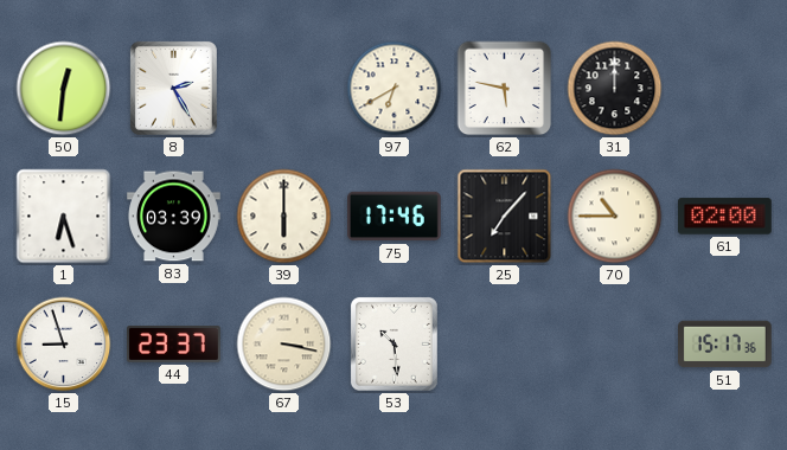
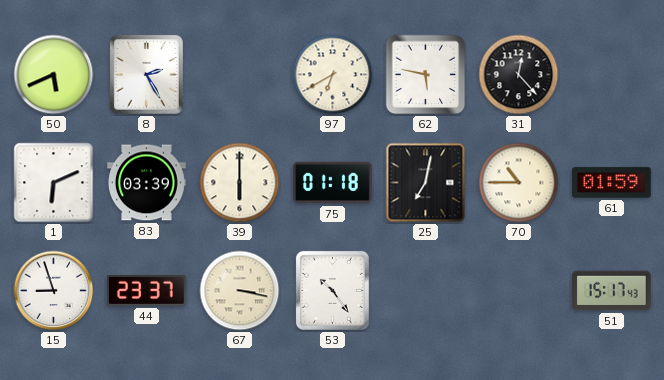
50: 12:31 -> 5:41 (54, 75)
31: 12:00 -> 12:23 (519, 75)
1: 6:27 -> 6:11 (54, 183)
75: 17:46 -> 01:18 (333, 183)
25: 7:07 -> 7:02 (426, 183)
61: 02:00 -> 01:59 (612, 183)
53: 10:29 -> 10:24 (332, 290)
51: 15:17:36 -> 15:17:43 (612, 291)
